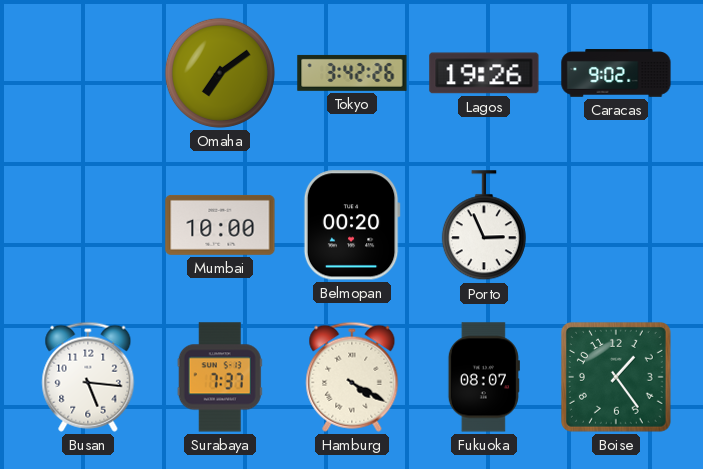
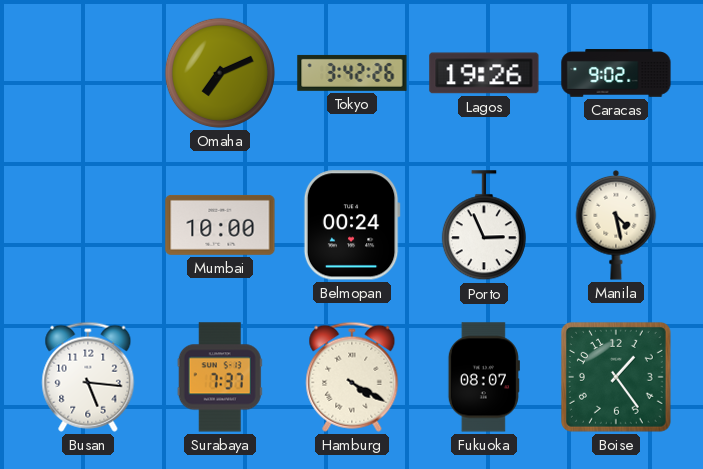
Omaha: 7:09 -> 7:11 (220, 73)
Belmopan: 00:20 -> 00:24 (352, 225)
Manila: none -> 4:28 (616, 225)
